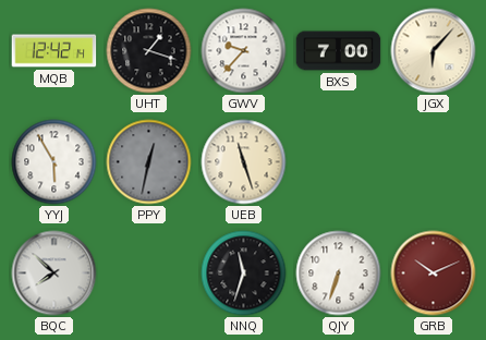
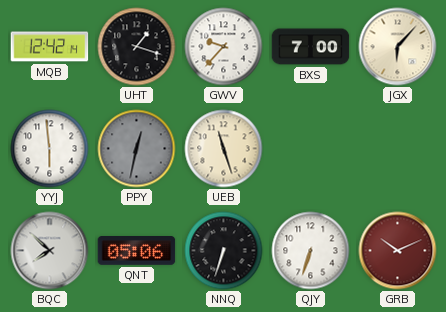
YYJ: 5:55 -> 5:59 (50, 149)
QNT: none -> 05:06 (137, 251)
NNQ: 11:33 -> 6:33 (224, 251)
